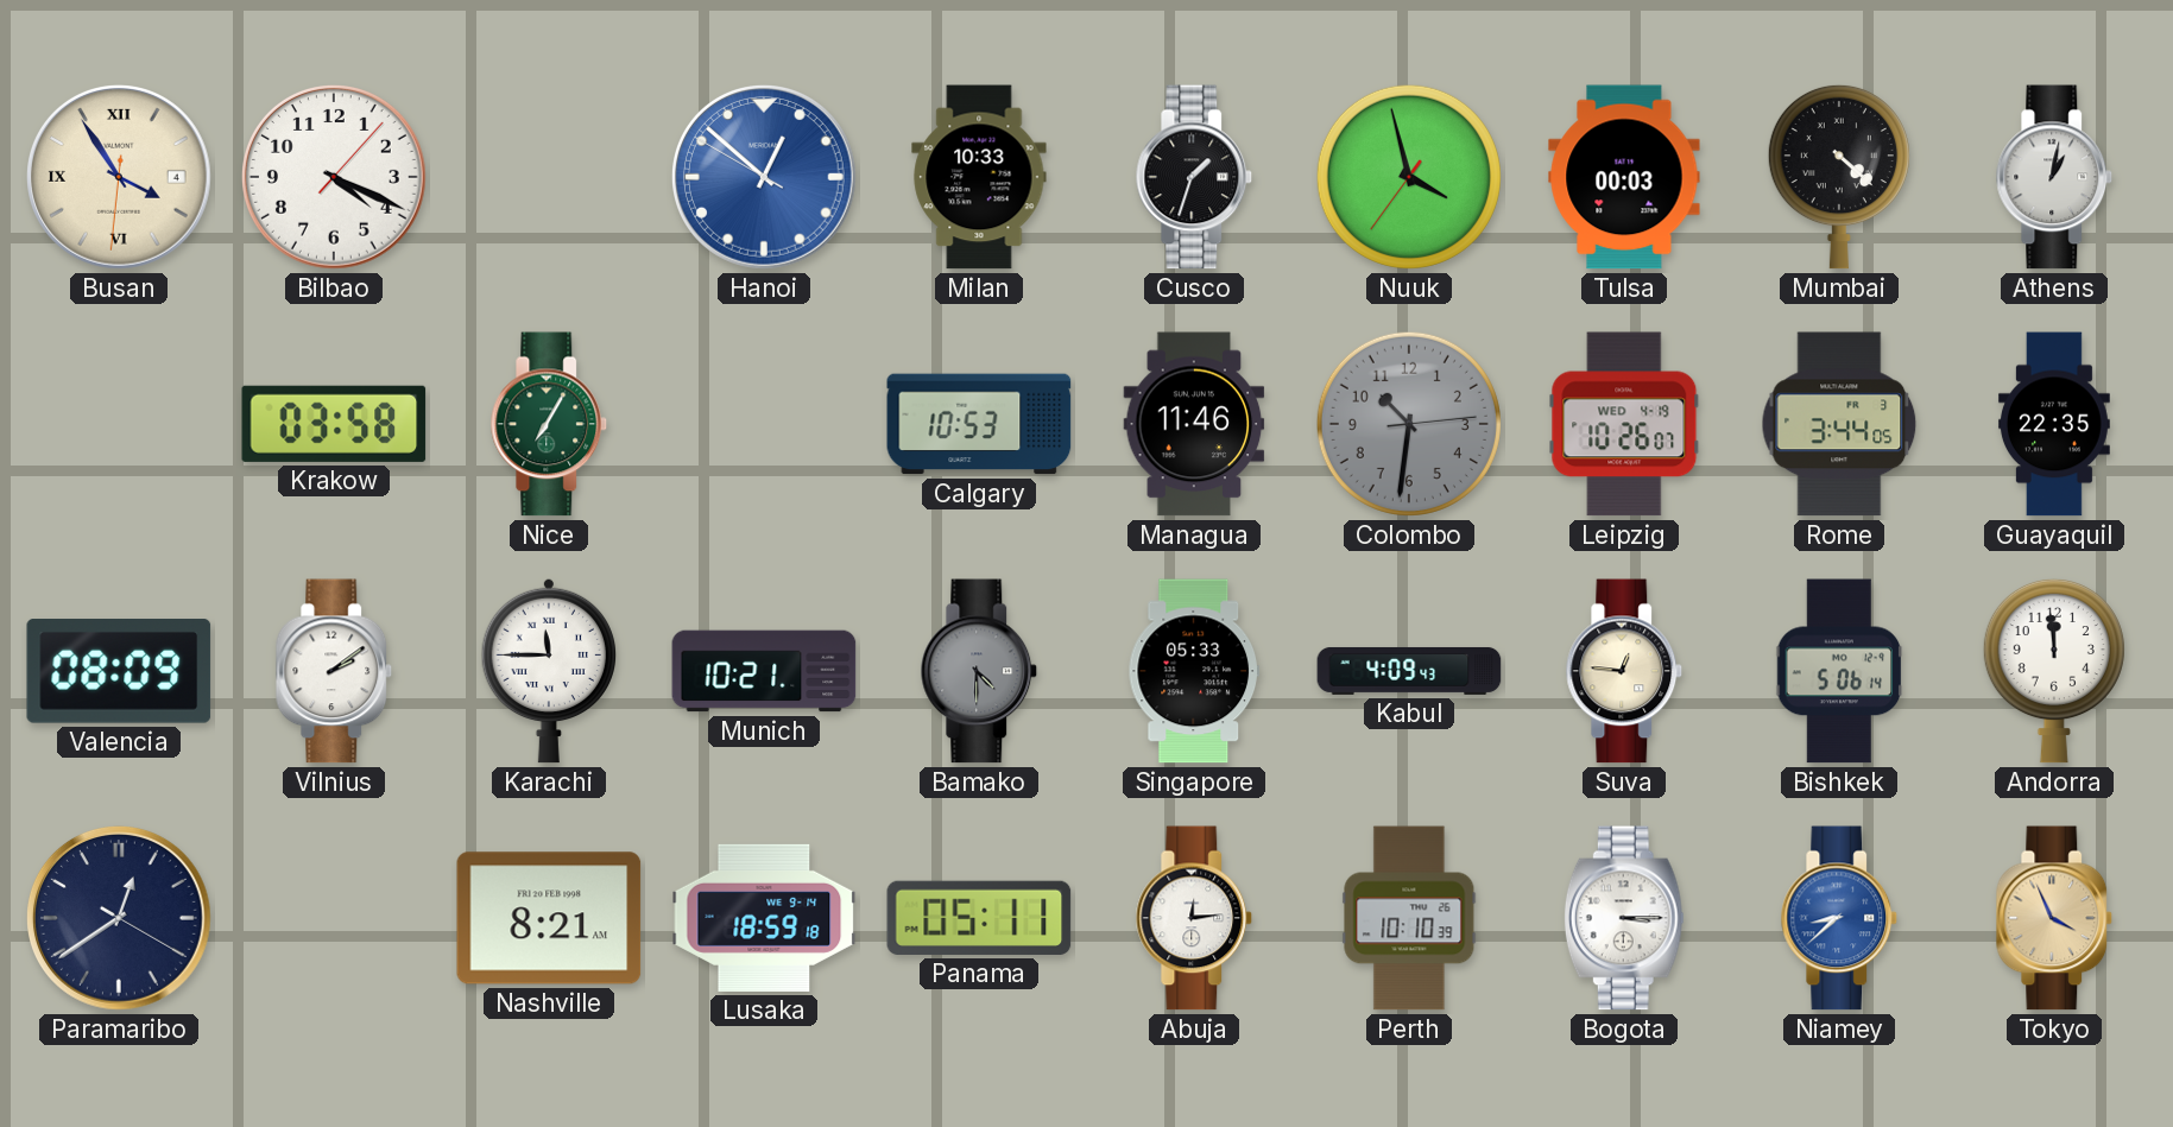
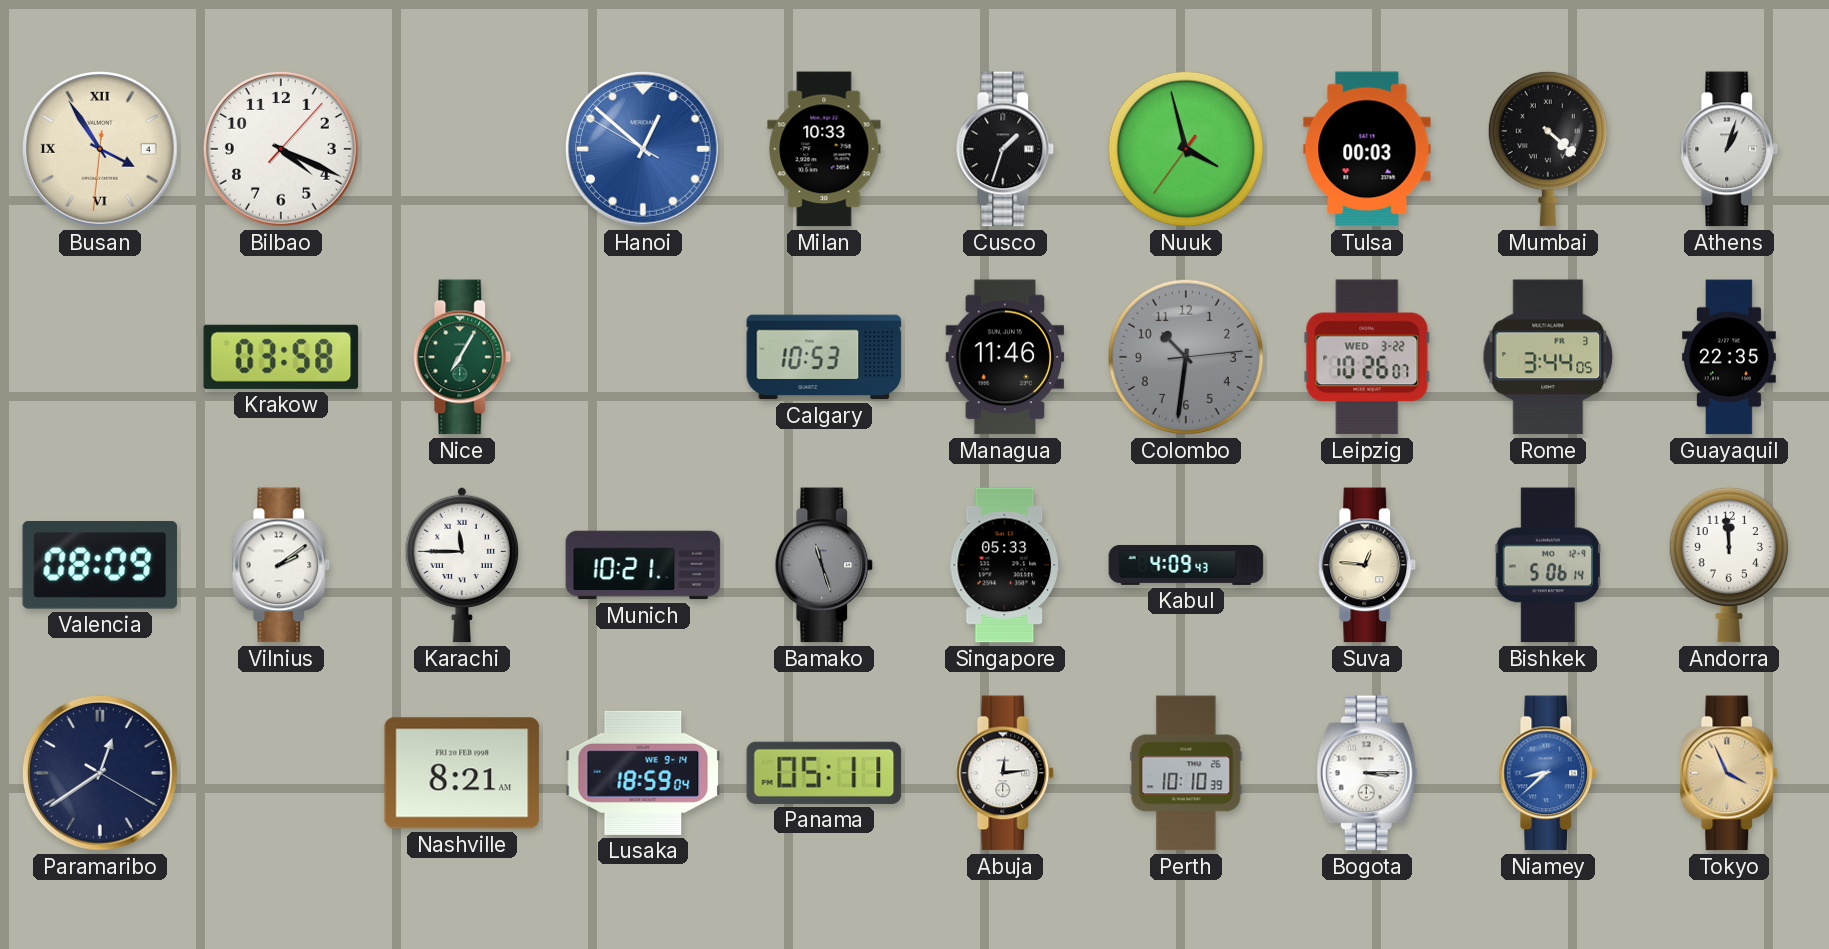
Athens: 1:02 -> 1:03 (1729, 149)
Leipzig date: WED 4-19 -> WED 3-22 (1367, 357)
Bamako: 4:30 -> 11:27 (824, 565)
Lusaka: 18:59:18 -> 18:59:04 (643, 773)
